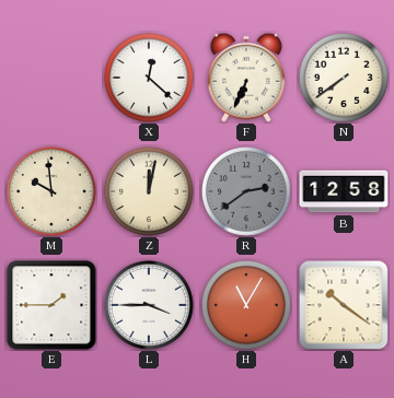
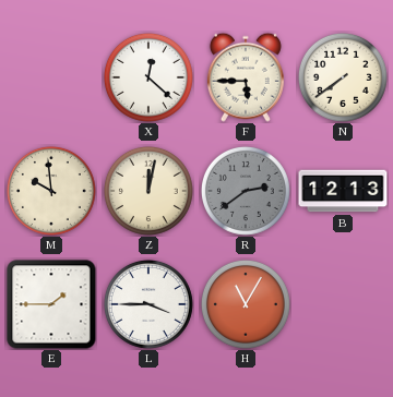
F: 6:34 -> 5:45 (246, 77)
B: 12:58 -> 12:13 (343, 191)
A: 10:21 -> none (344, 305)
